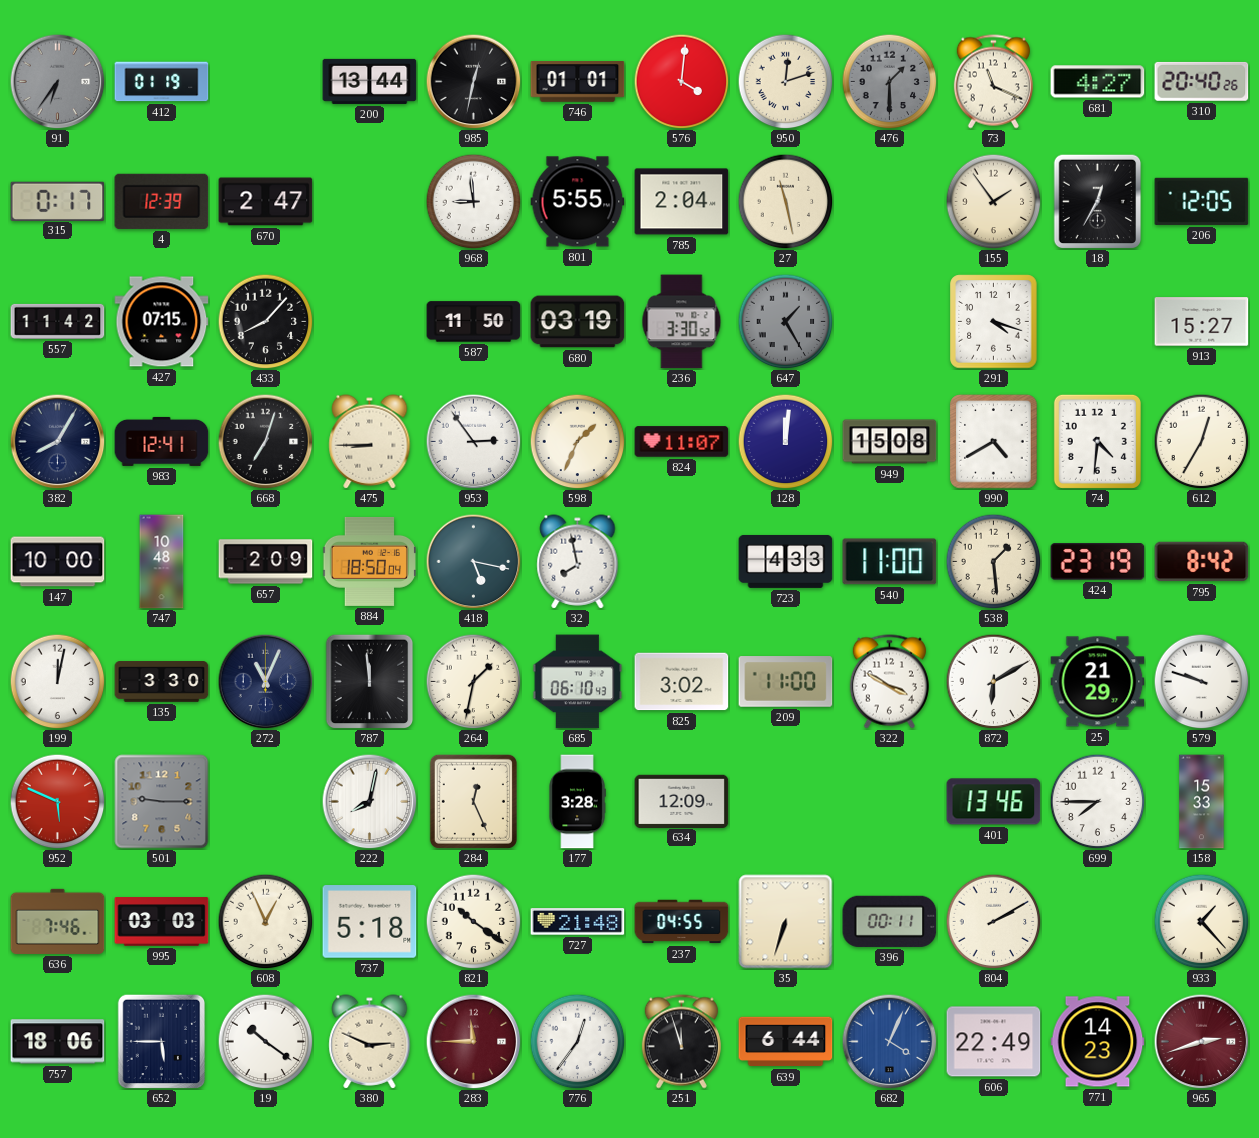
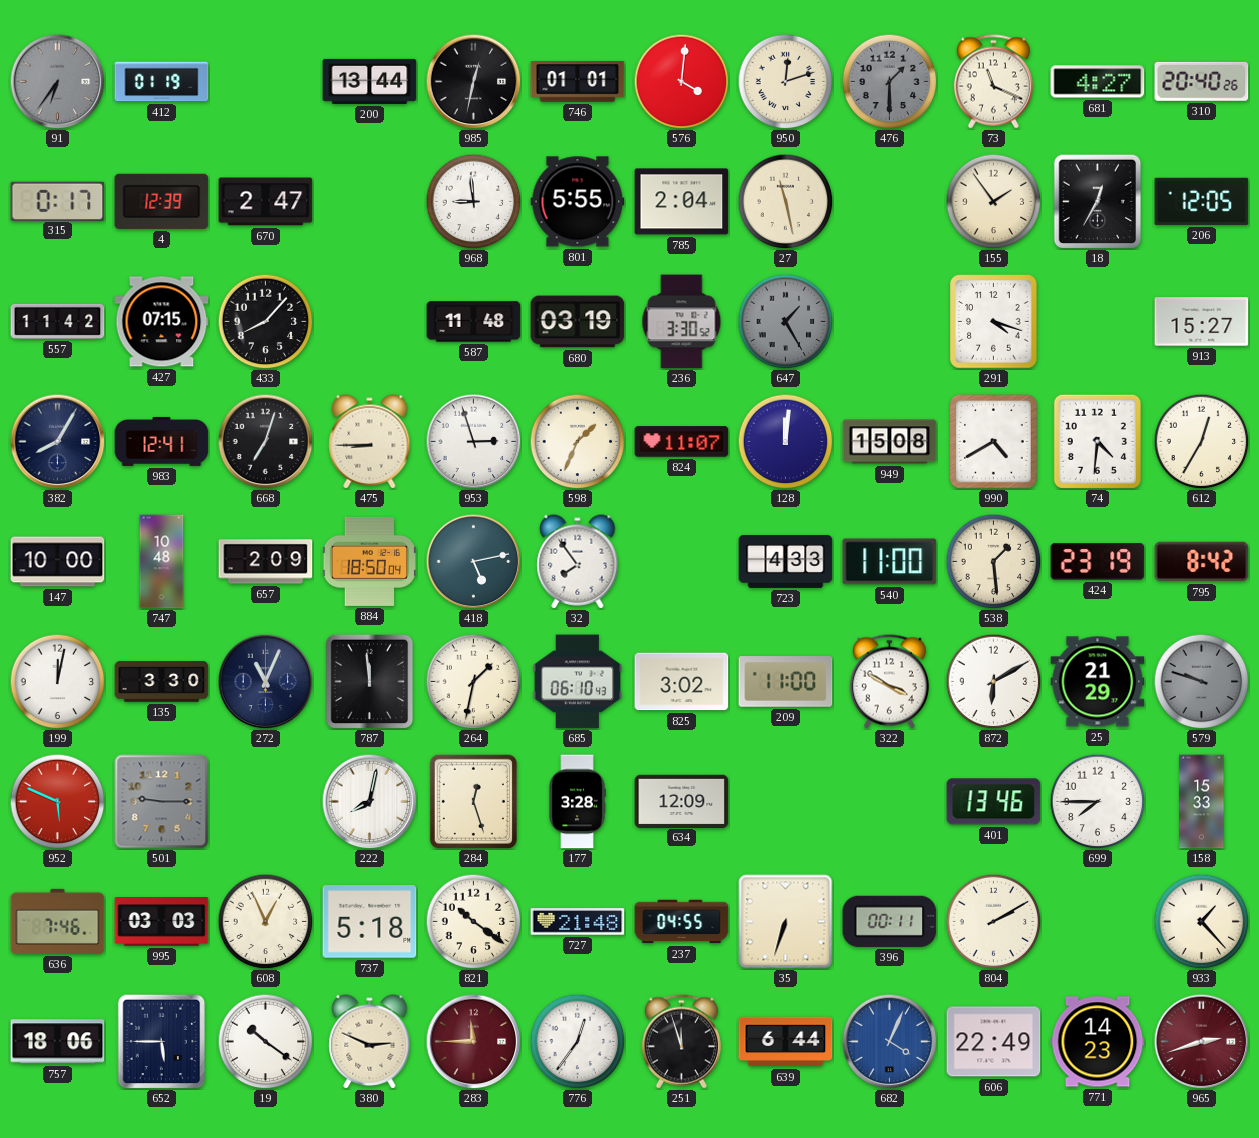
587: 11:50 -> 11:48 (474, 322)
953: 2:54 -> 2:57 (473, 441)
418: 5:17 -> 5:13 (473, 561)
32: 7:58 -> 7:54 (578, 562)
579 dial: white -> grey (1201, 681)
284: 12:26 -> 12:27 (473, 801)
